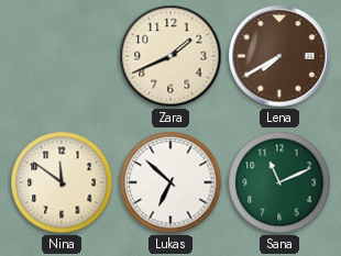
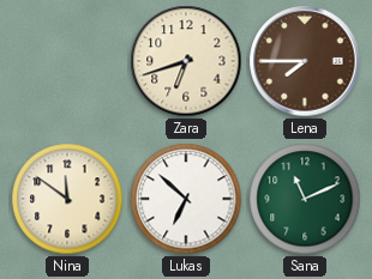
Zara: 1:41 -> 6:42 (186, 61)
Lena: 7:40 -> 7:45 (305, 61)
